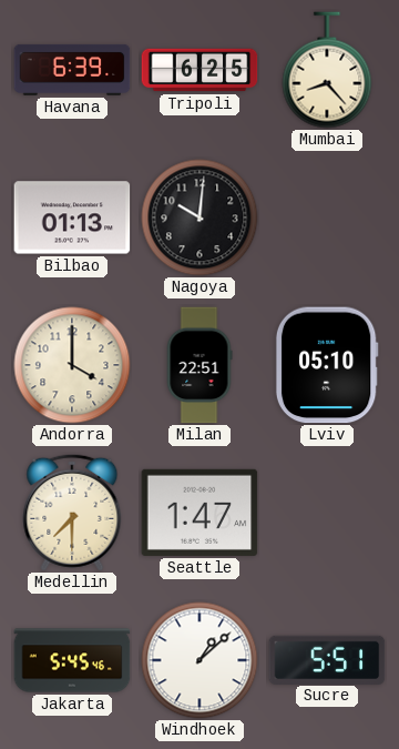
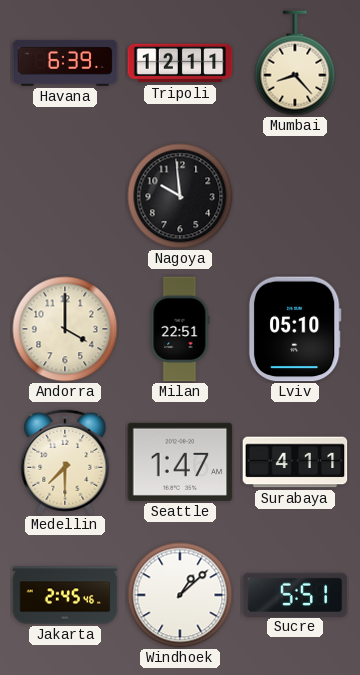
Tripoli: 6:25 -> 12:11 (180, 63)
Bilbao: 01:13 -> none (72, 217)
Nagoya: 10:01 -> 9:59 (180, 196)
Surabaya: none -> 4:11 (295, 462)
Jakarta: 5:45 -> 2:45 (65, 595)
